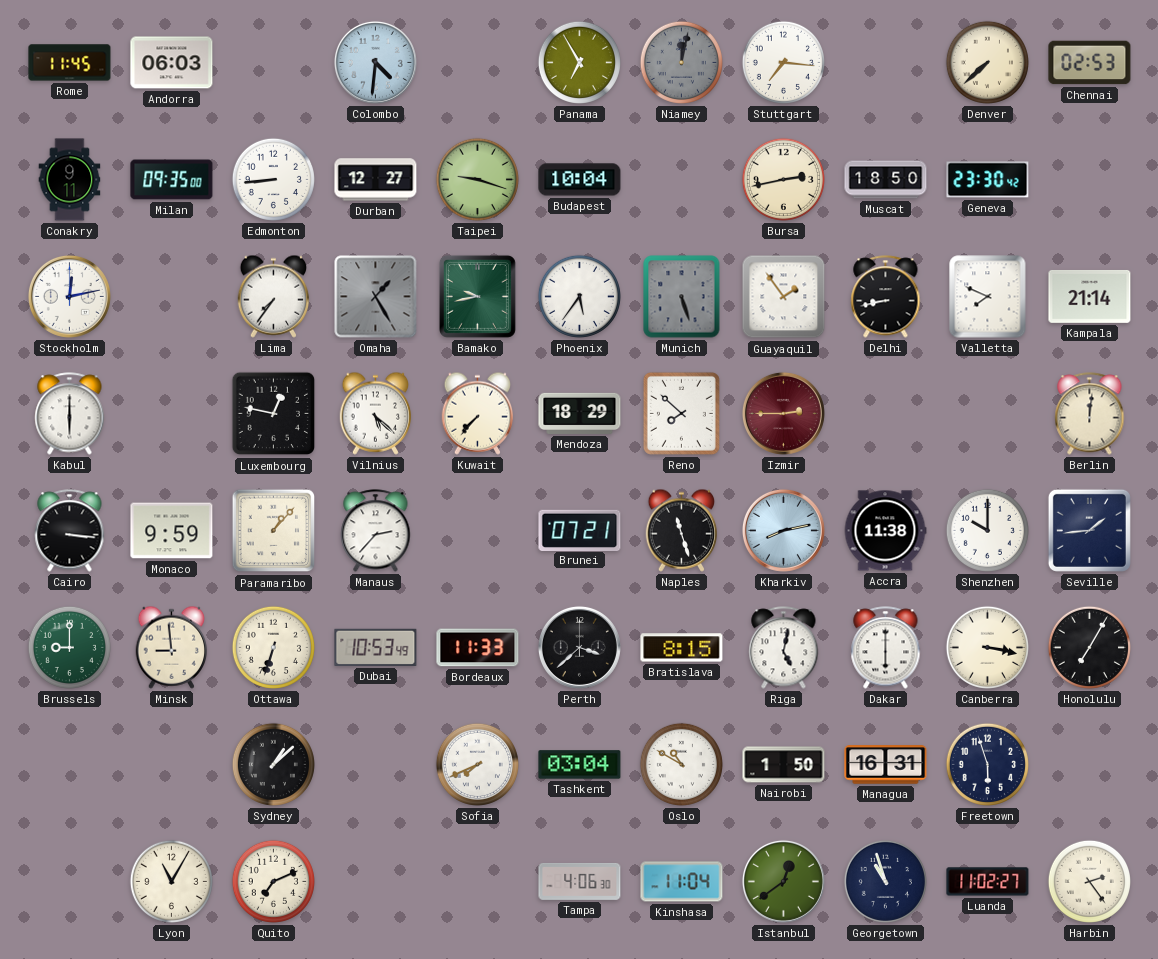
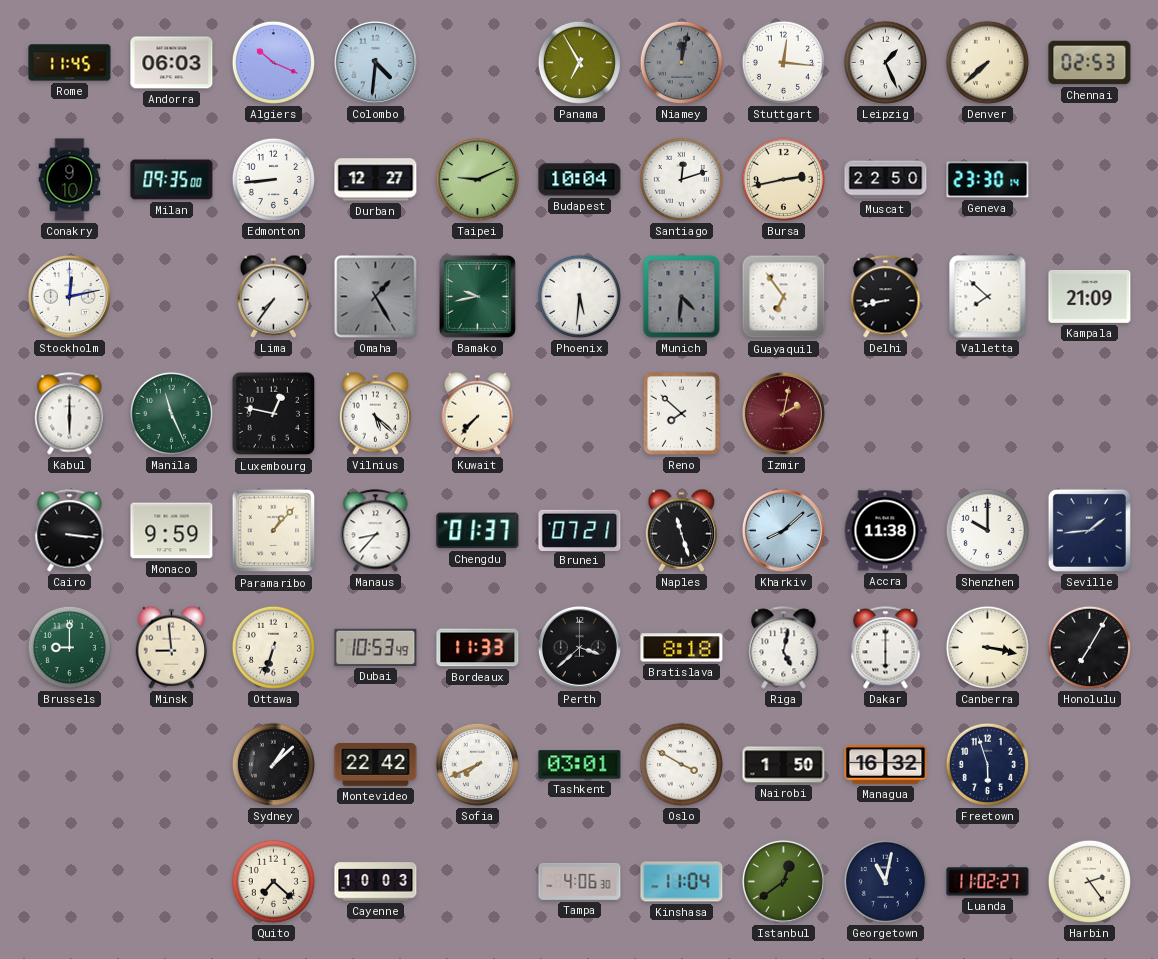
Algiers: none -> 10:19 (273, 62)
Stuttgart: 7:16 -> 12:16 (783, 62)
Leipzig: none -> 1:26 (885, 62)
Conakry: 9:11 -> 9:10 (70, 180)
Taipei: 9:18 -> 9:11 (477, 179)
Santiago: none -> 12:12 (681, 179)
Muscat: 18:50 -> 22:50 (886, 180)
Geneva: 23:30:42 -> 23:30:14 (988, 180)
Phoenix: 5:36 -> 5:31 (579, 296)
Munich: 5:27 -> 4:31 (682, 297)
Guayaquil: 1:54 -> 6:54 (784, 297)
Valletta: 7:49 -> 7:52 (988, 297)
Kampala: 21:14 -> 21:09 (1090, 297)
Manila: none -> 11:26 (171, 413)
Mendoza: 18:29 -> none (580, 413)
Izmir: 2:45 -> 2:02 (783, 413)
Berlin: 12:01 -> none (1090, 414)
Manaus: 2:37 -> 8:37 (376, 531)
Chengdu: none -> 01:37 (478, 531)
Kharkiv: 8:13 -> 8:08 (783, 530)
Bratislava: 8:15 -> 8:18 (682, 648)
Montevideo: none -> 22:42 (376, 765)
Tashkent: 03:04 -> 03:01 (580, 765)
Oslo: 10:50 -> 3:50 (681, 764)
Managua: 16:31 -> 16:32 (886, 765)
Lyon: 11:05 -> none (171, 881)
Quito: 7:11 -> 7:22 (273, 881)
Cayenne: none -> 10:03 (376, 882)
Georgetown: 10:57 -> 11:02 (885, 881)
